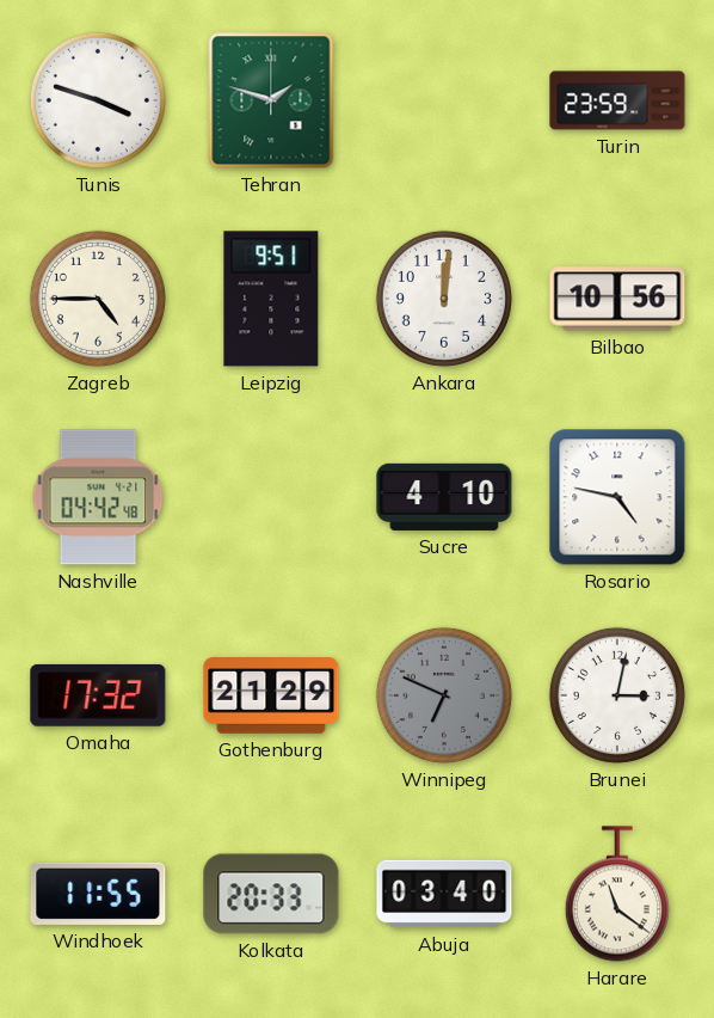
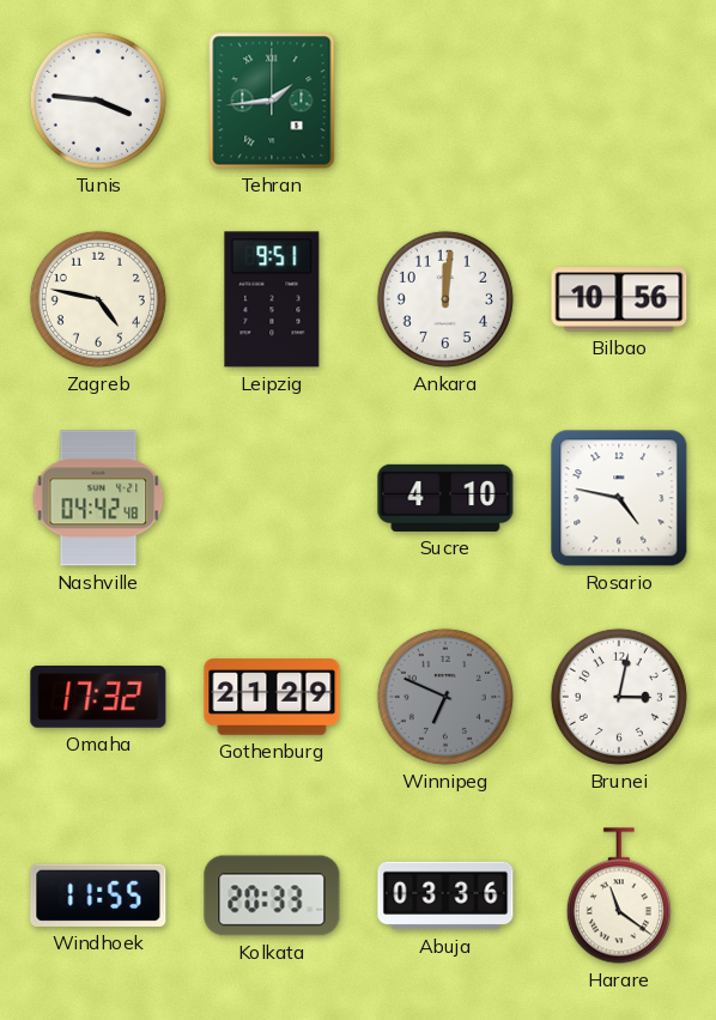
Tunis: 3:48 -> 3:46 (98, 101)
Tehran: 1:48 -> 1:44 (272, 101)
Turin: 23:59 -> none (617, 100)
Zagreb: 4:45 -> 4:47 (98, 299)
Abuja: 03:40 -> 03:36 (445, 895)
